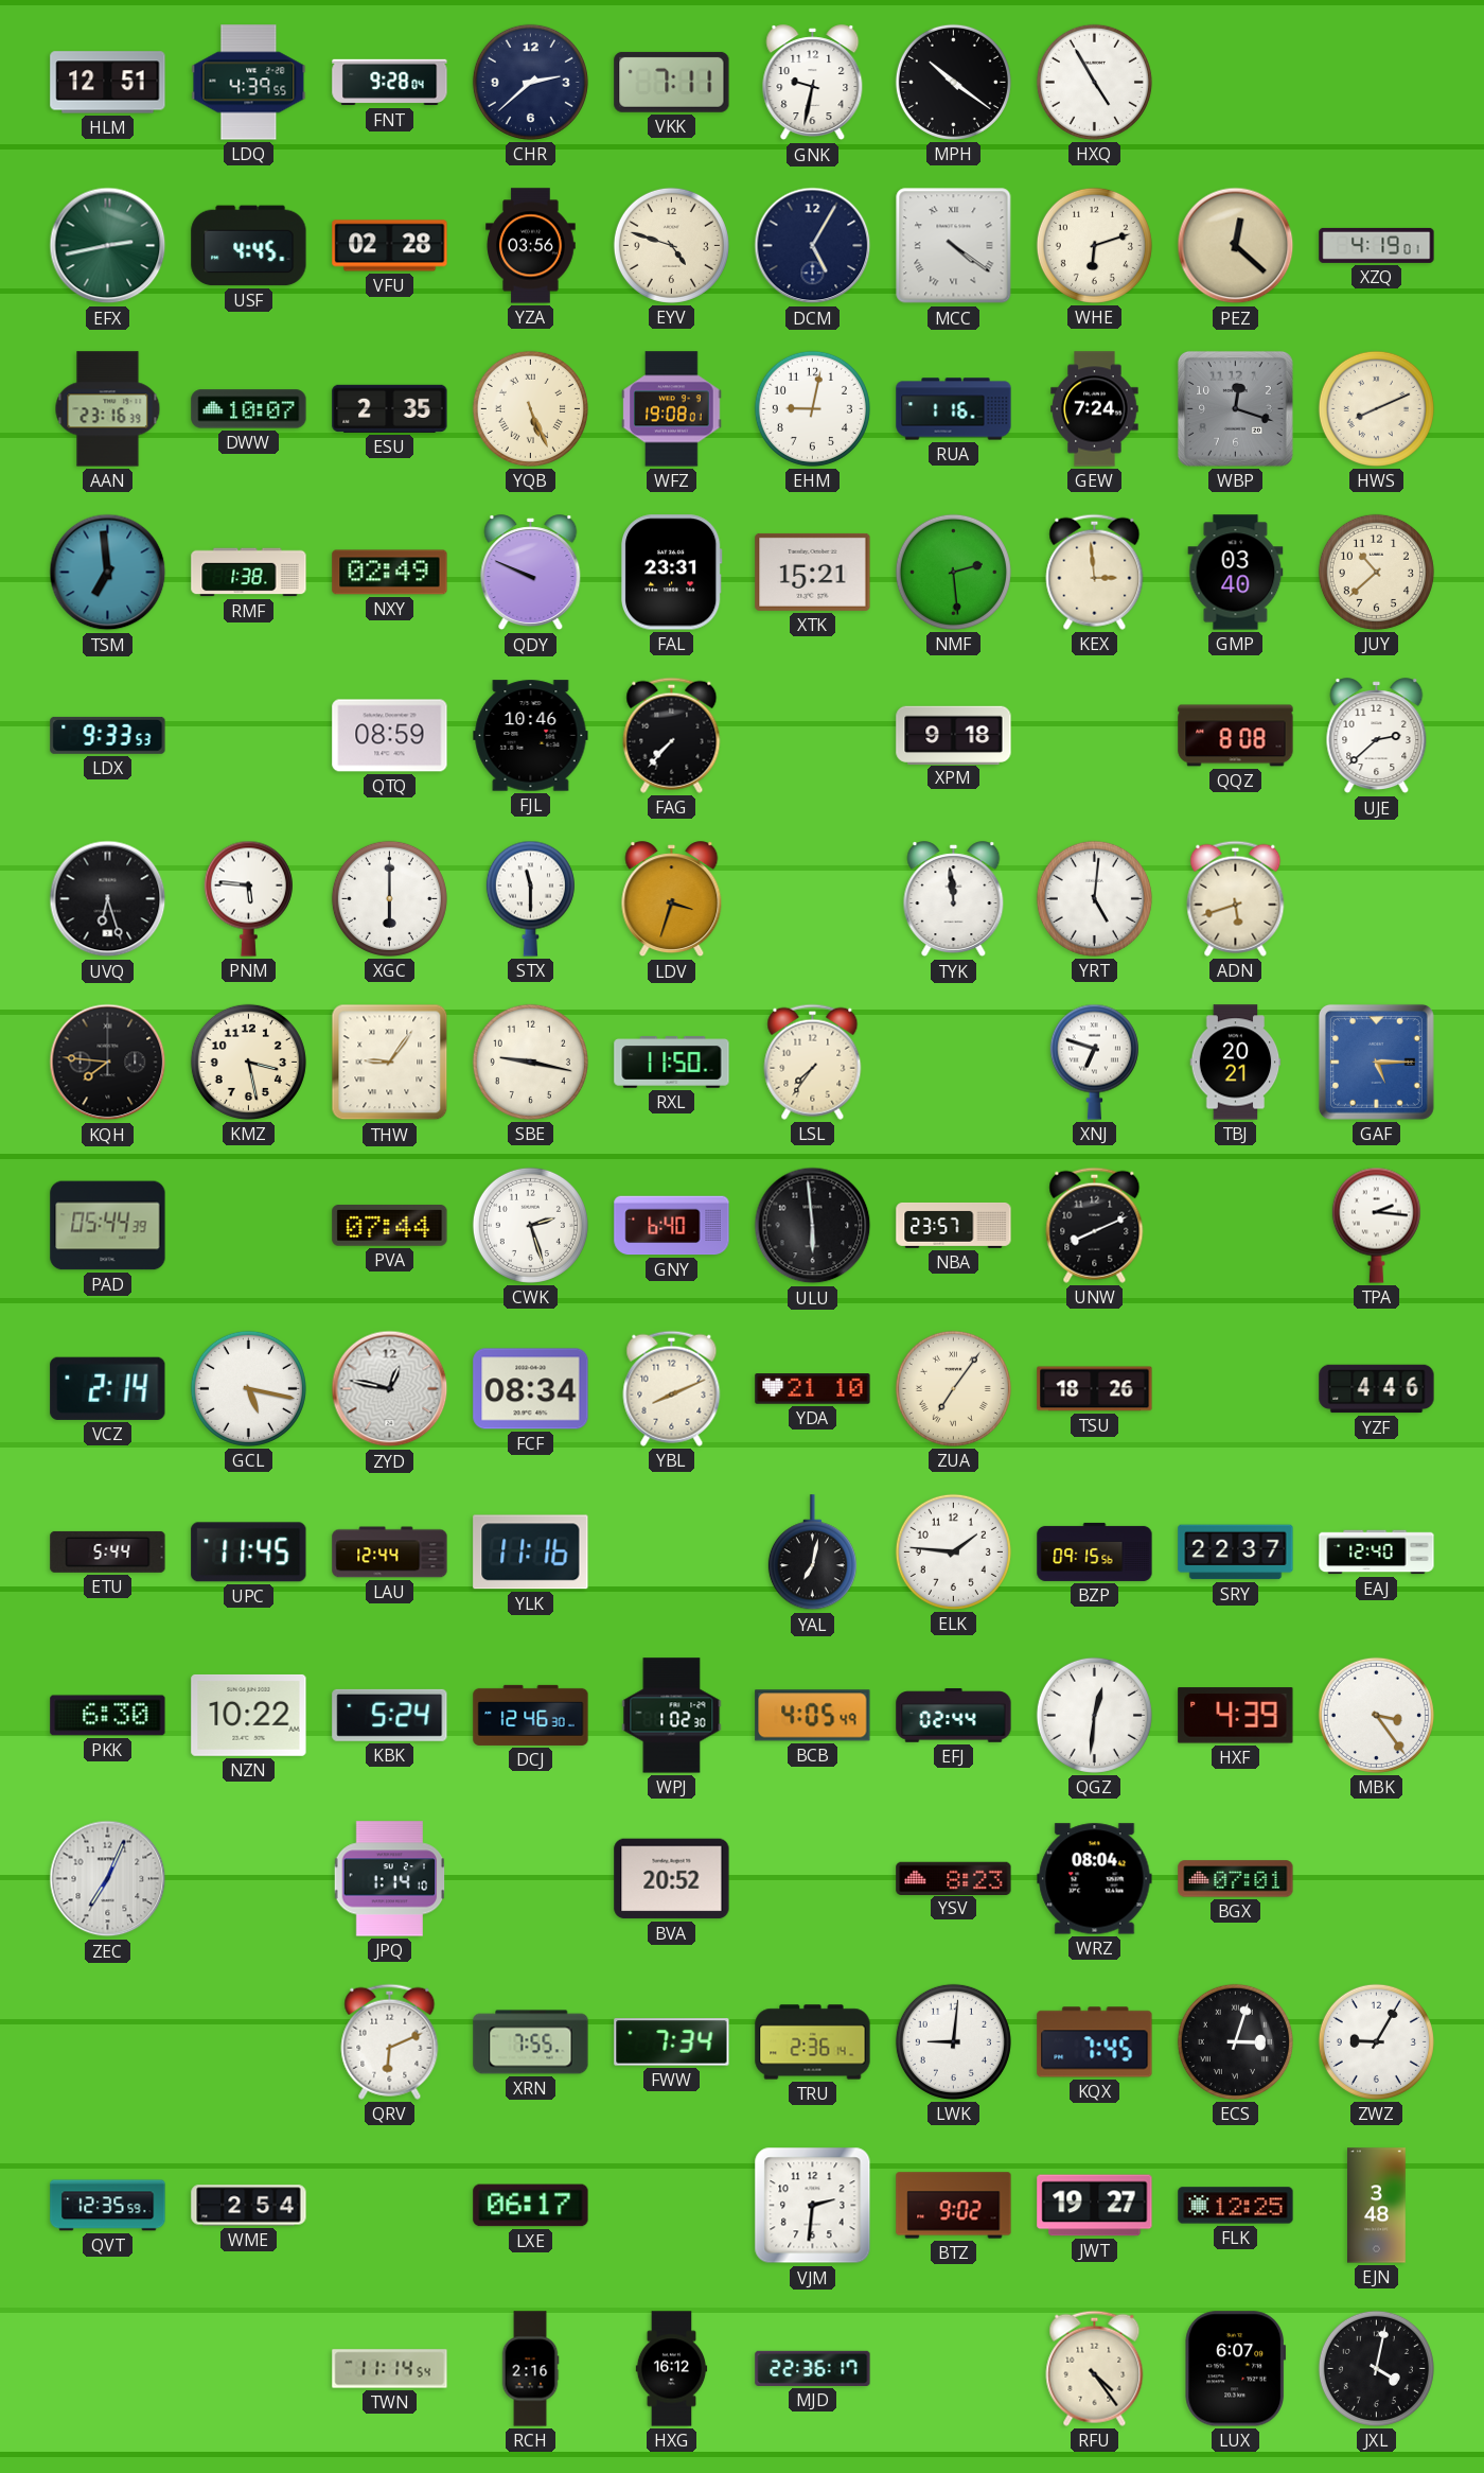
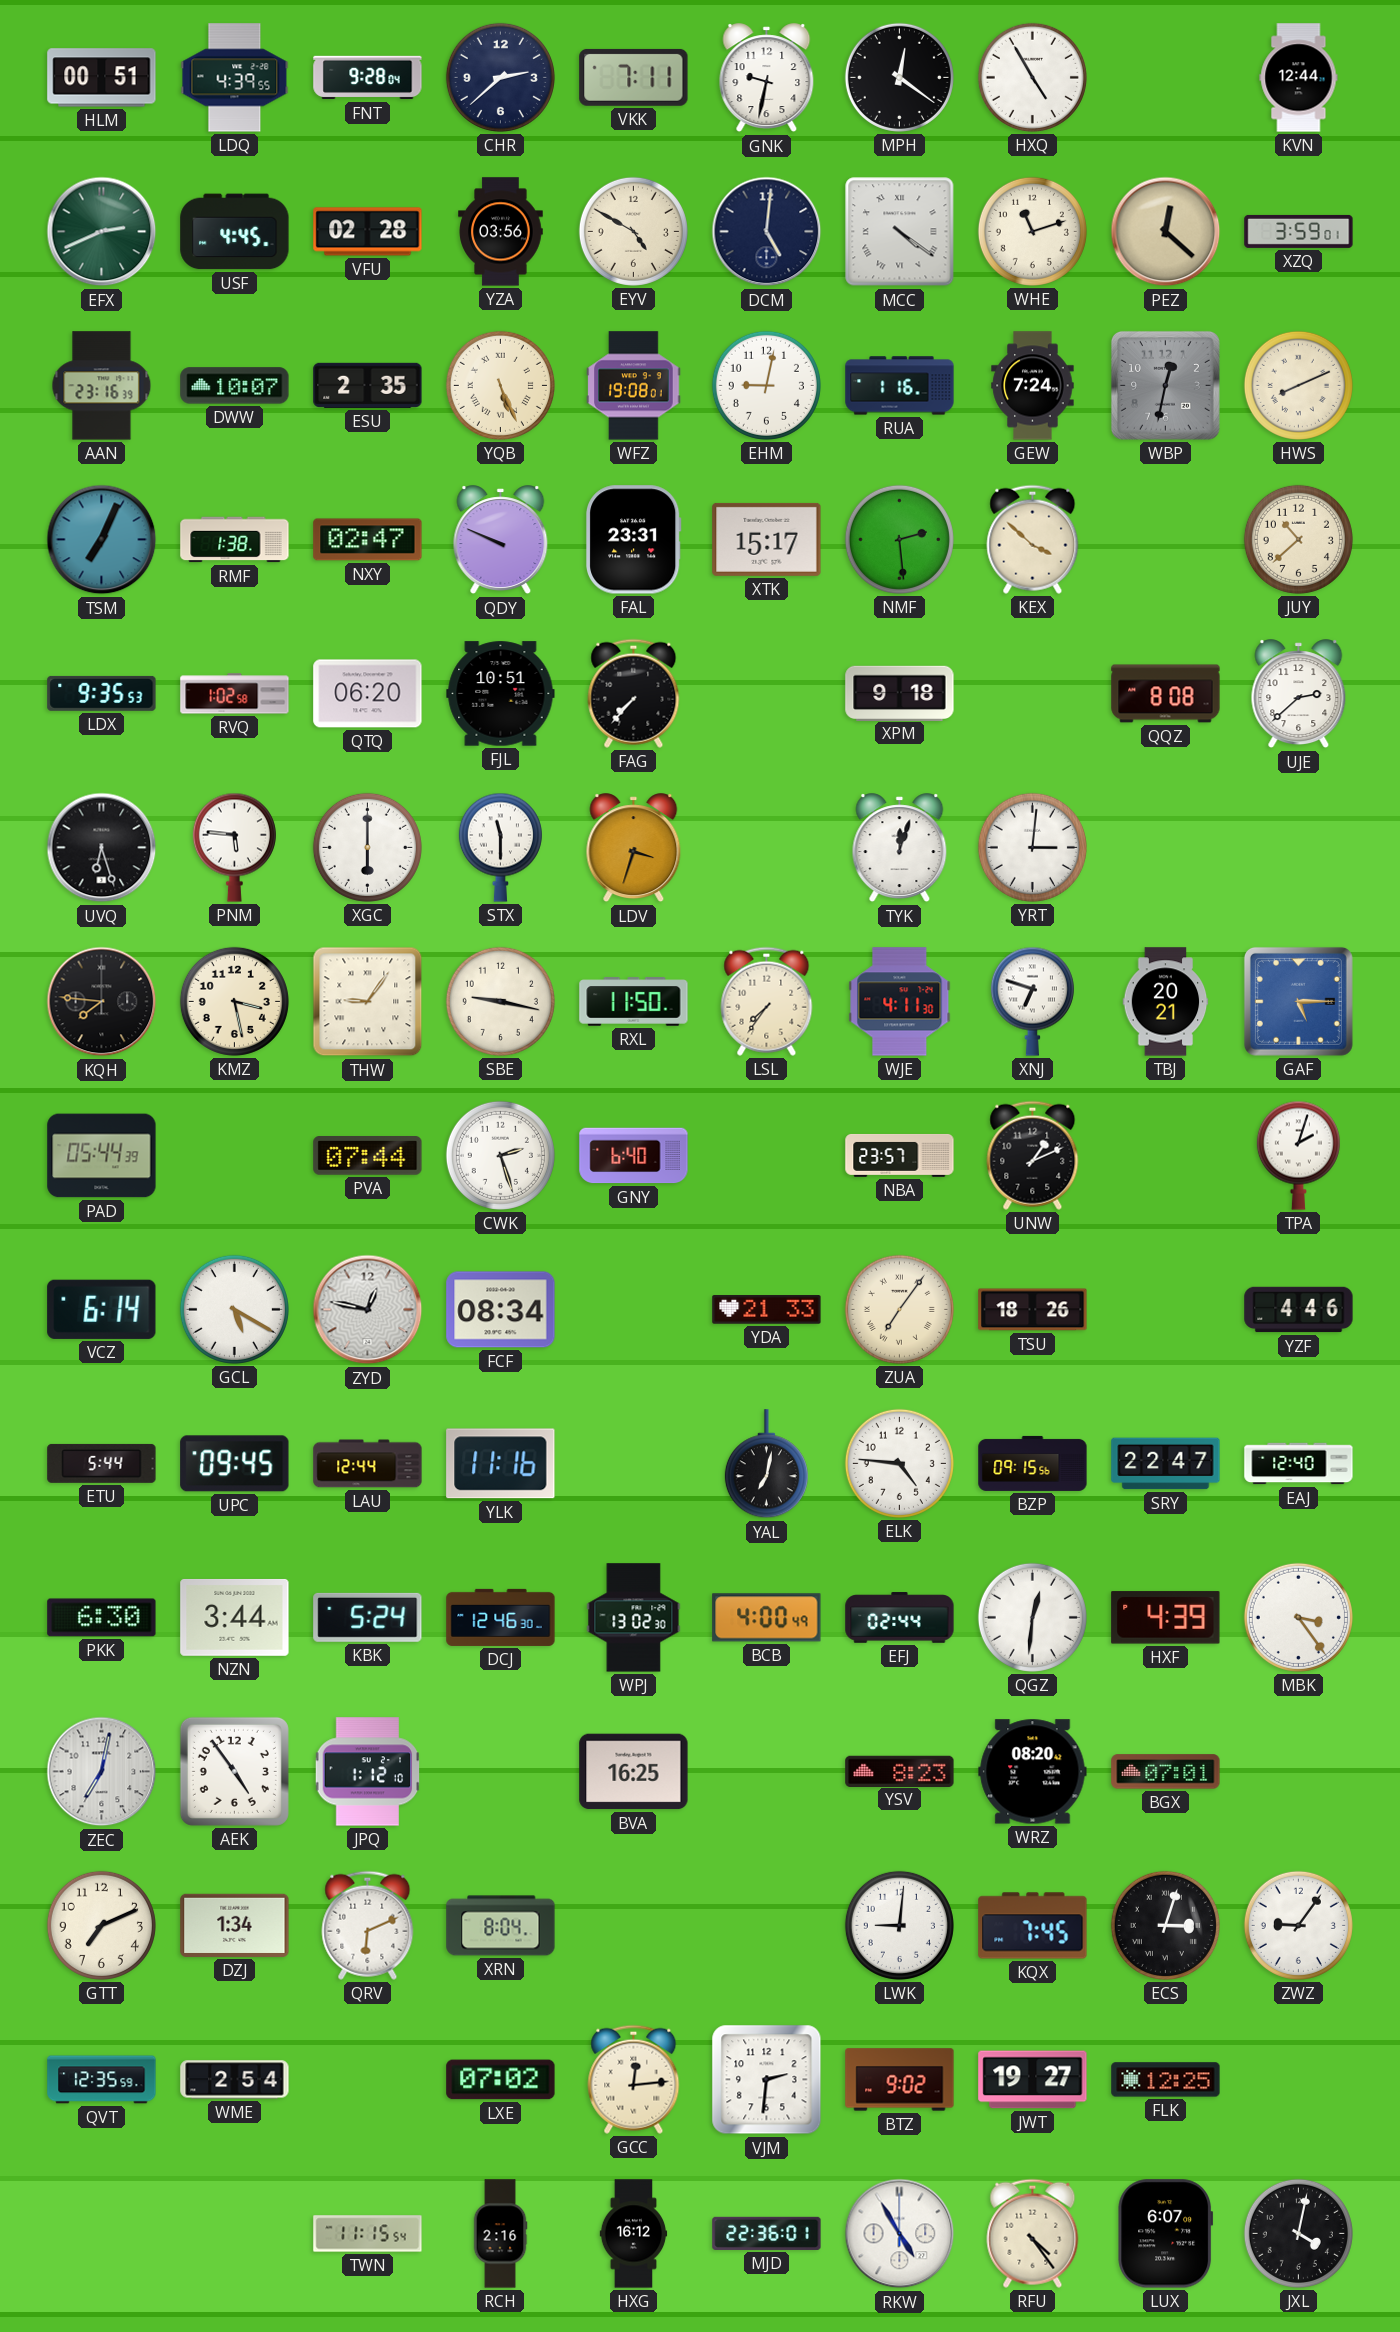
HLM: 12:51 -> 00:51 (102, 78)
MPH: 10:21 -> 12:21 (899, 77)
KVN: none -> 12:44 (1299, 78)
EFX: 2:43 -> 2:41 (102, 232)
EYV: 4:48 -> 4:50 (633, 231)
DCM: 5:05 -> 5:01 (767, 232)
WHE: 6:12 -> 11:12 (1032, 231)
XZQ: 4:19 -> 3:59 (1299, 231)
WBP: 12:18 -> 12:32 (1165, 385)
TSM: 6:59 -> 7:04 (102, 540)
NXY: 02:49 -> 02:47 (368, 540)
XTK: 15:21 -> 15:17 (767, 539)
KEX: 2:59 -> 3:52 (1033, 539)
GMP: 03:40 -> none (1236, 573)
LDX: 9:33 -> 9:35 (102, 693)
RVQ: none -> 1:02 (235, 694)
QTQ: 08:59 -> 06:20 (368, 694)
FJL: 10:46 -> 10:51 (501, 694)
TYK: 11:59 -> 12:03 (900, 848)
YRT: 5:01 -> 3:01 (1032, 847)
ADN: 5:42 -> none (1236, 898)
WJE: none -> 4:11 (900, 1002)
ULU: 5:59 -> none (813, 1226)
UNW: 8:11 -> 1:11 (1033, 1155)
TPA: 2:16 -> 2:03 (1298, 1155)
VCZ: 2:14 -> 6:14 (102, 1309)
GCL: 5:17 -> 5:20 (234, 1309)
YBL: 8:11 -> none (672, 1388)
YDA: 21:10 -> 21:33 (767, 1310)
UPC: 11:45 -> 09:45 (235, 1464)
ELK: 1:46 -> 4:46 (899, 1463)
SRY: 22:37 -> 22:47 (1166, 1464)
NZN: 10:22 -> 3:44 (235, 1617)
WPJ: 1:02 -> 13:02 (634, 1618)
BCB: 4:05 -> 4:00 (767, 1618)
ZEC: 7:04 -> 7:02 (102, 1772)
AEK: none -> 4:54 (234, 1771)
JPQ: 1:14 -> 1:12 (368, 1772)
BVA: 20:52 -> 16:25 (634, 1772)
WRZ: 08:04 -> 08:20 (1033, 1772)
GTT: none -> 7:11 (101, 1925)
DZJ: none -> 1:34 (235, 1925)
XRN: 7:55 -> 8:04 (501, 1926)
FWW: 7:34 -> none (672, 2042)
TRU: 2:36 -> none (813, 2042)
ZWZ: 9:05 -> 9:06 (1298, 1925)
LXE: 06:17 -> 07:02 (501, 2080)
GCC: none -> 12:14 (634, 2079)
EJN: 3:48 -> none (1377, 2206)
TWN: 11:14 -> 11:15 (368, 2234)
MJD: 22:36:17 -> 22:36:01 (767, 2233)
RKW: none -> 4:55 (900, 2234)
